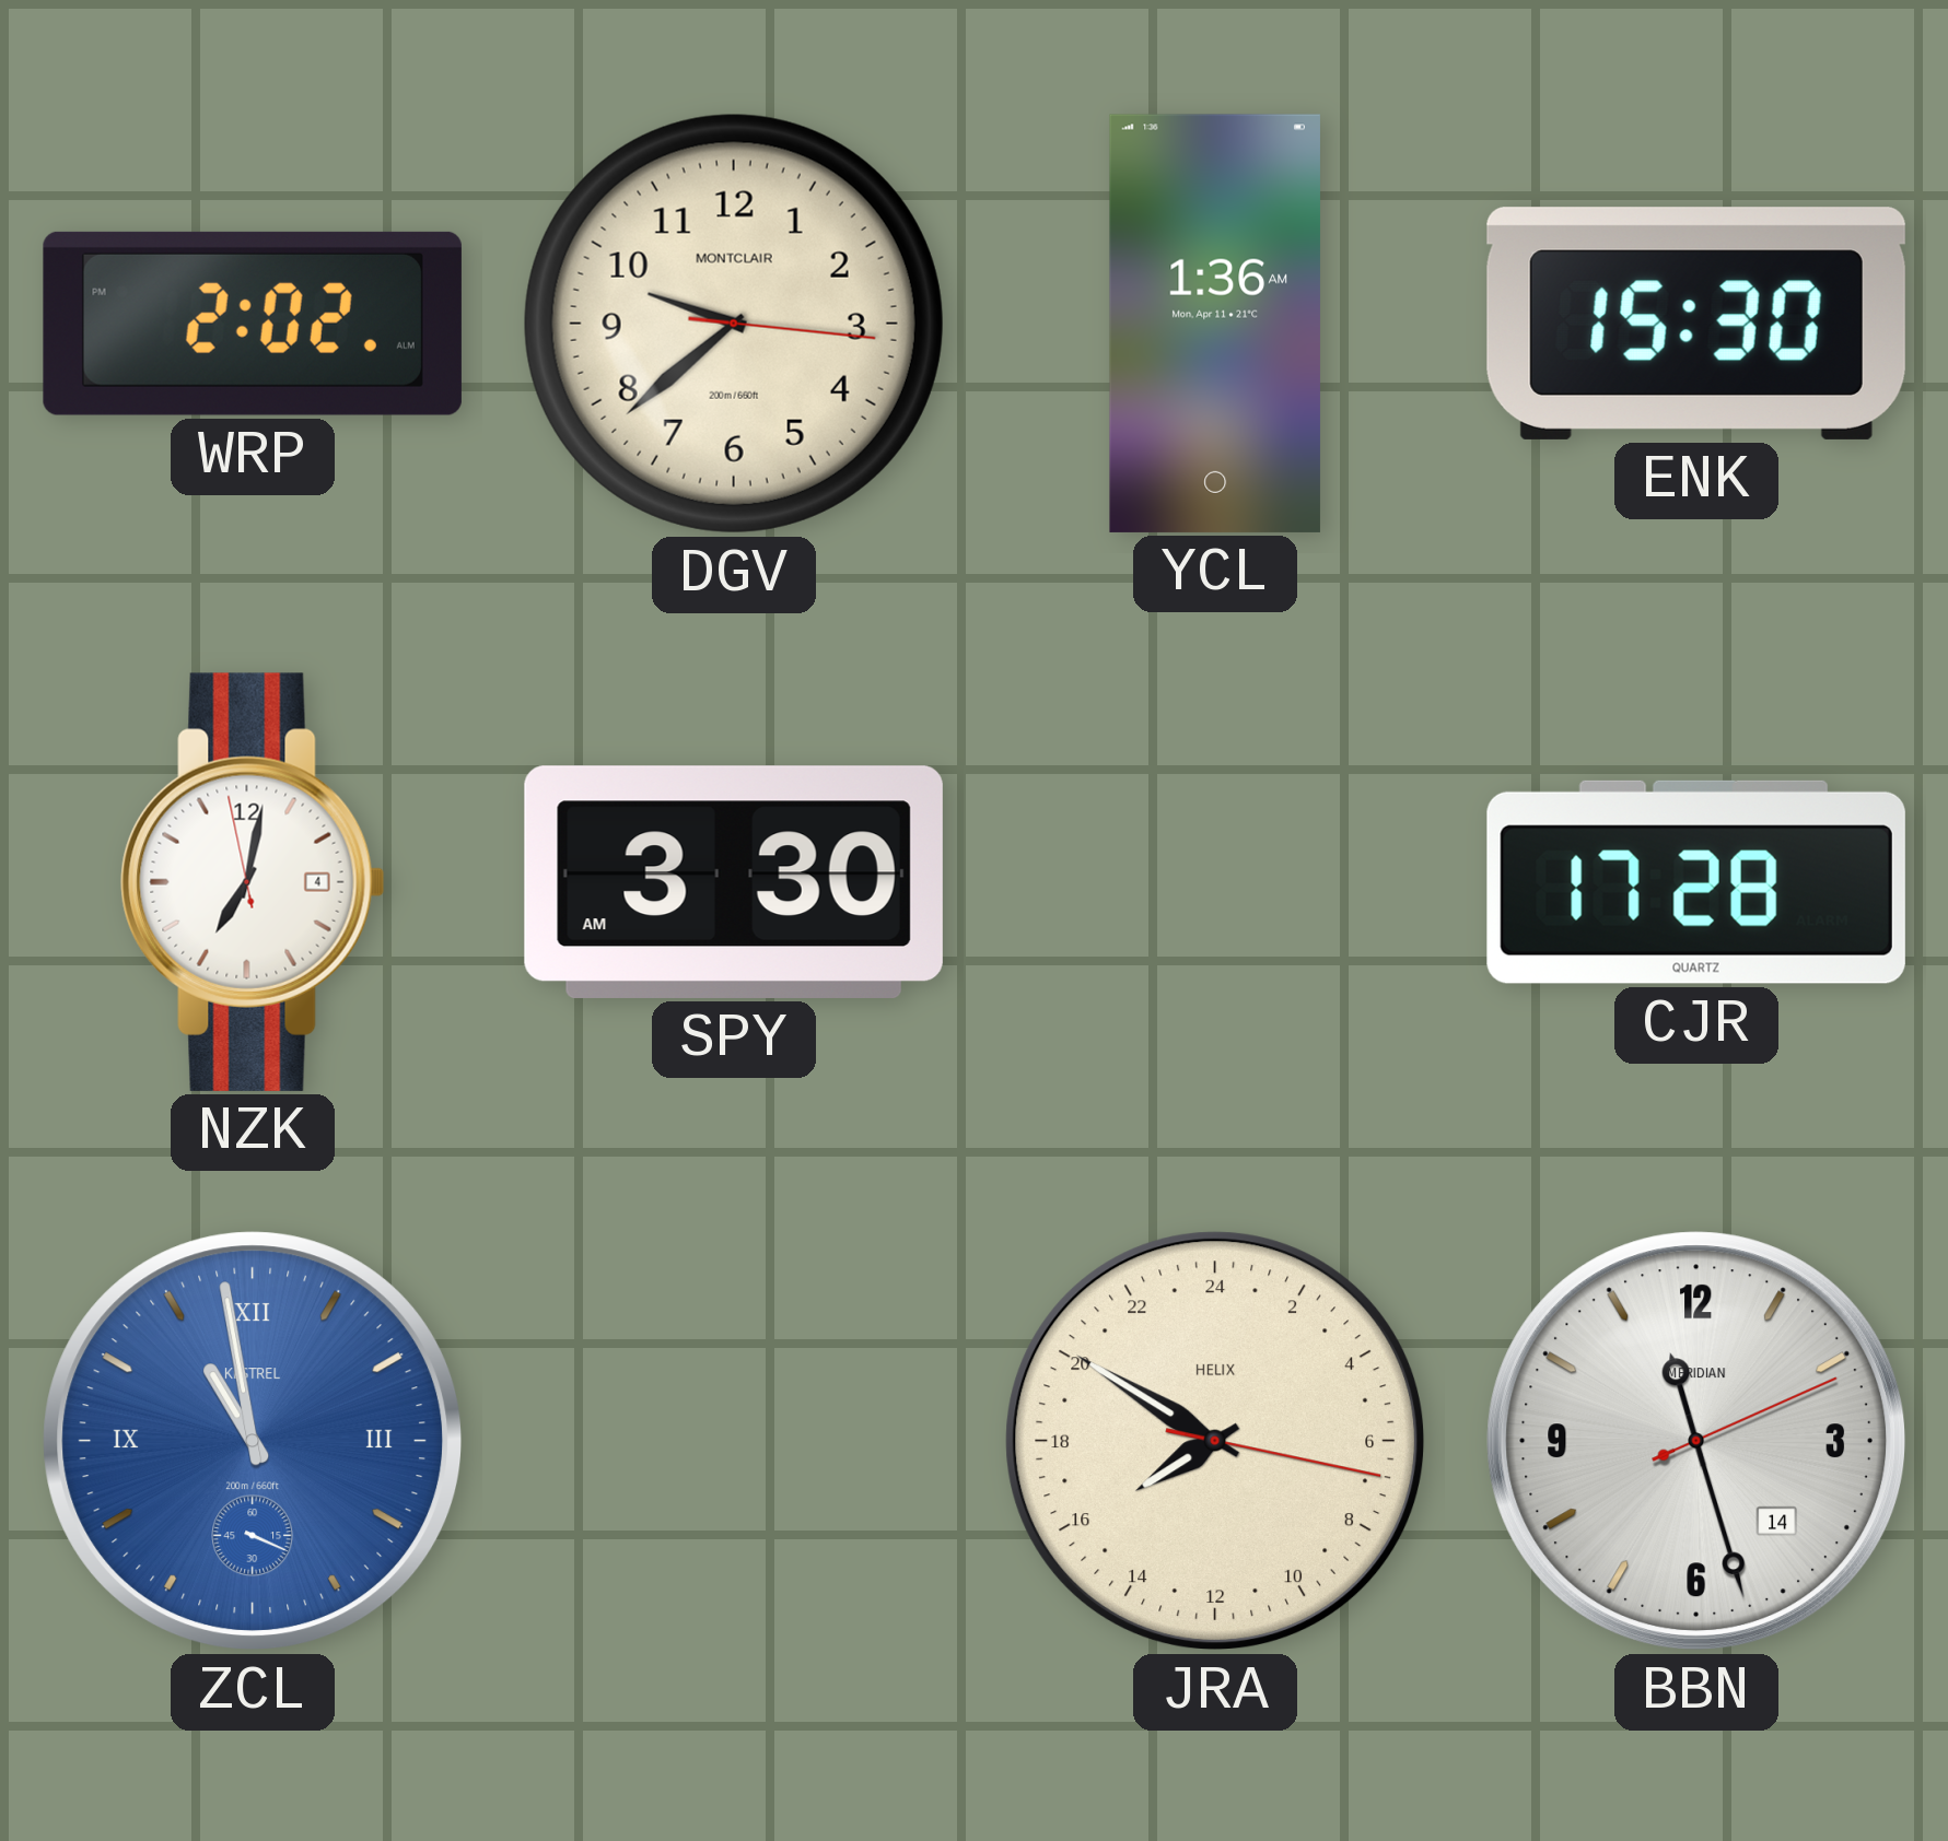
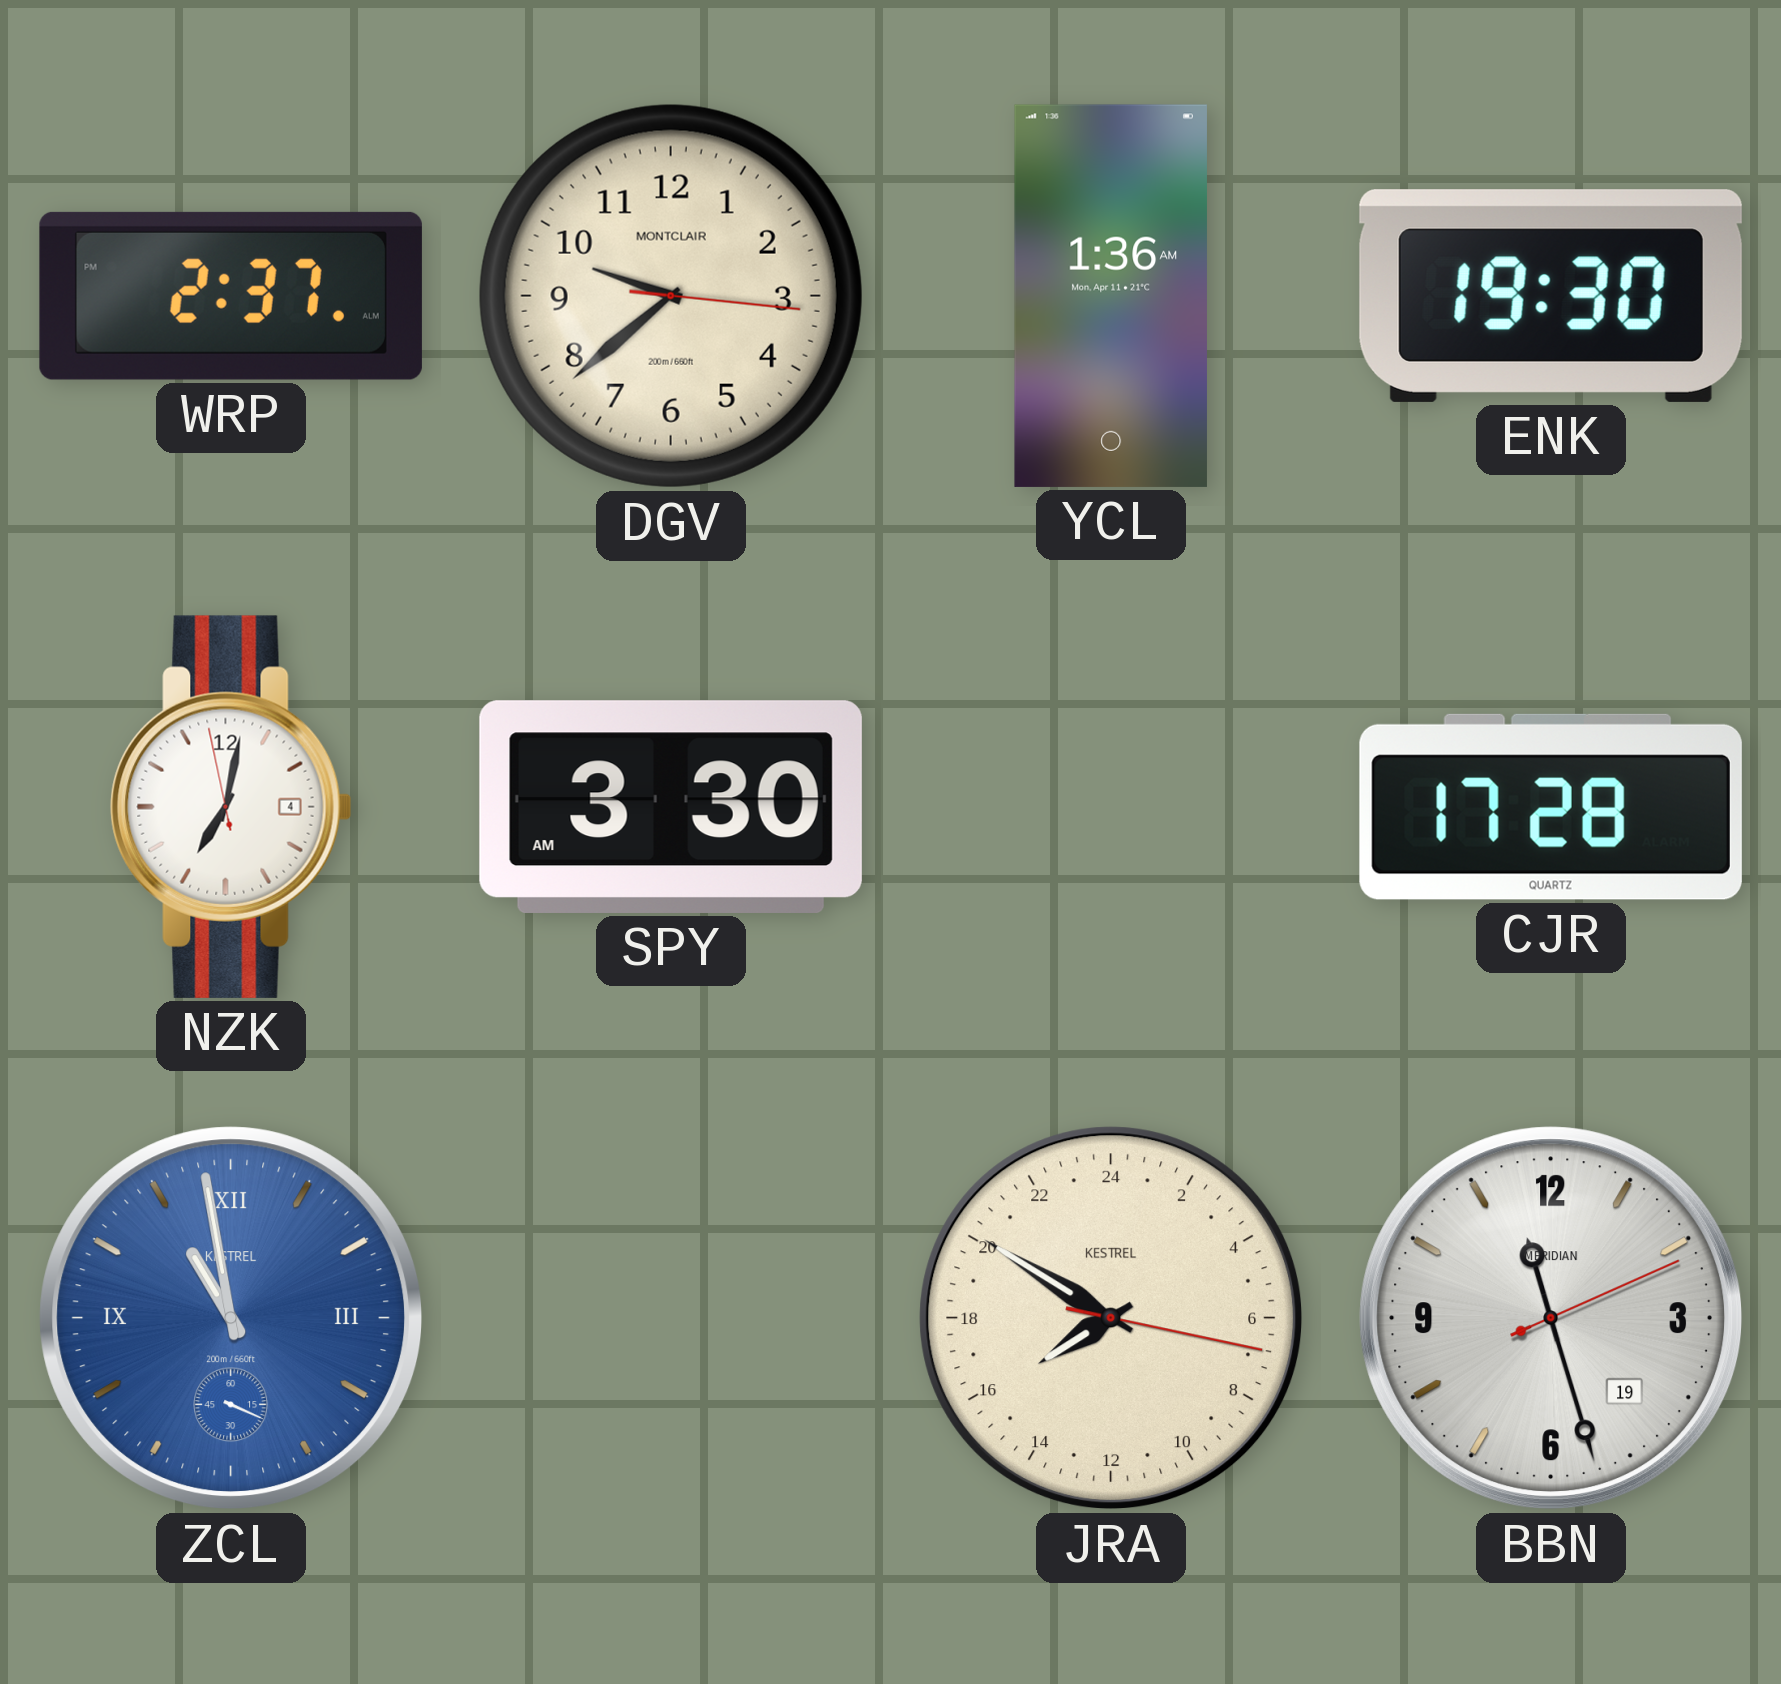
WRP: 2:02 -> 2:37 (231, 296)
ENK: 15:30 -> 19:30 (1551, 296)
JRA brand: HELIX -> KESTREL (1111, 1318)
BBN date: 14 -> 19 (1551, 1318)
